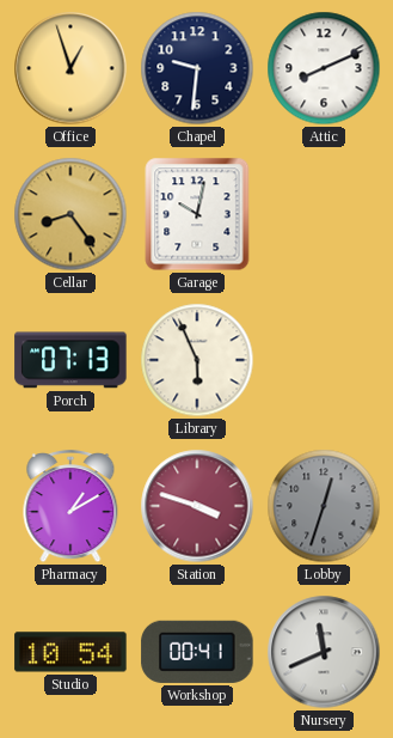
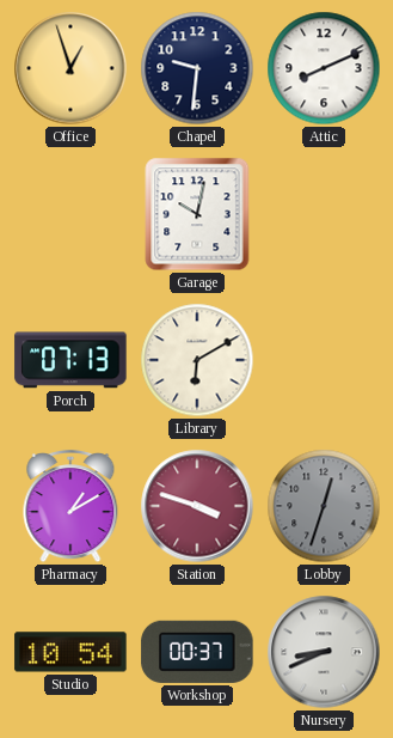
Cellar: 8:24 -> none (70, 214)
Library: 5:56 -> 6:10 (197, 360)
Workshop: 00:41 -> 00:37 (197, 652)
Nursery: 11:41 -> 8:41 (324, 652)
